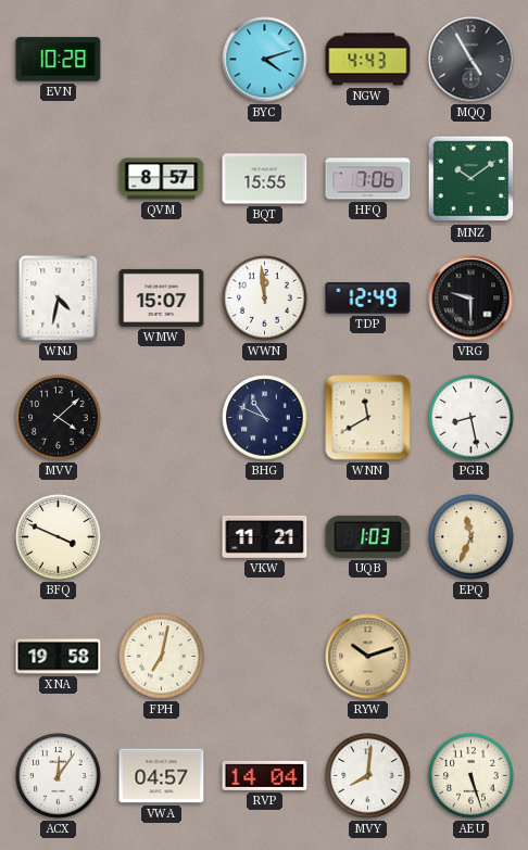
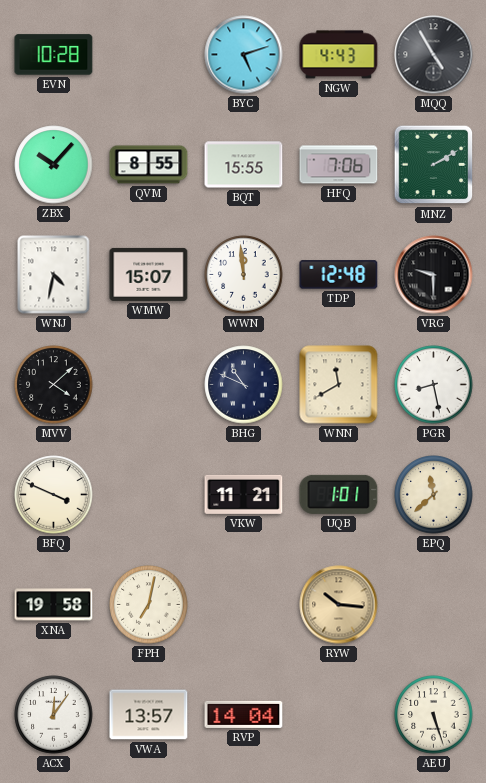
BYC: 4:12 -> 5:12 (244, 55)
ZBX: none -> 10:07 (54, 165)
QVM: 8:57 -> 8:55 (149, 165)
MNZ: 10:09 -> 2:10 (434, 165)
TDP: 12:49 -> 12:48 (339, 275)
UQB: 1:03 -> 1:01 (339, 494)
EPQ: 11:34 -> 11:38 (434, 495)
RYW: 10:12 -> 10:16 (339, 605)
VWA: 04:57 -> 13:57 (149, 715)
MVY: 8:01 -> none (368, 776)
